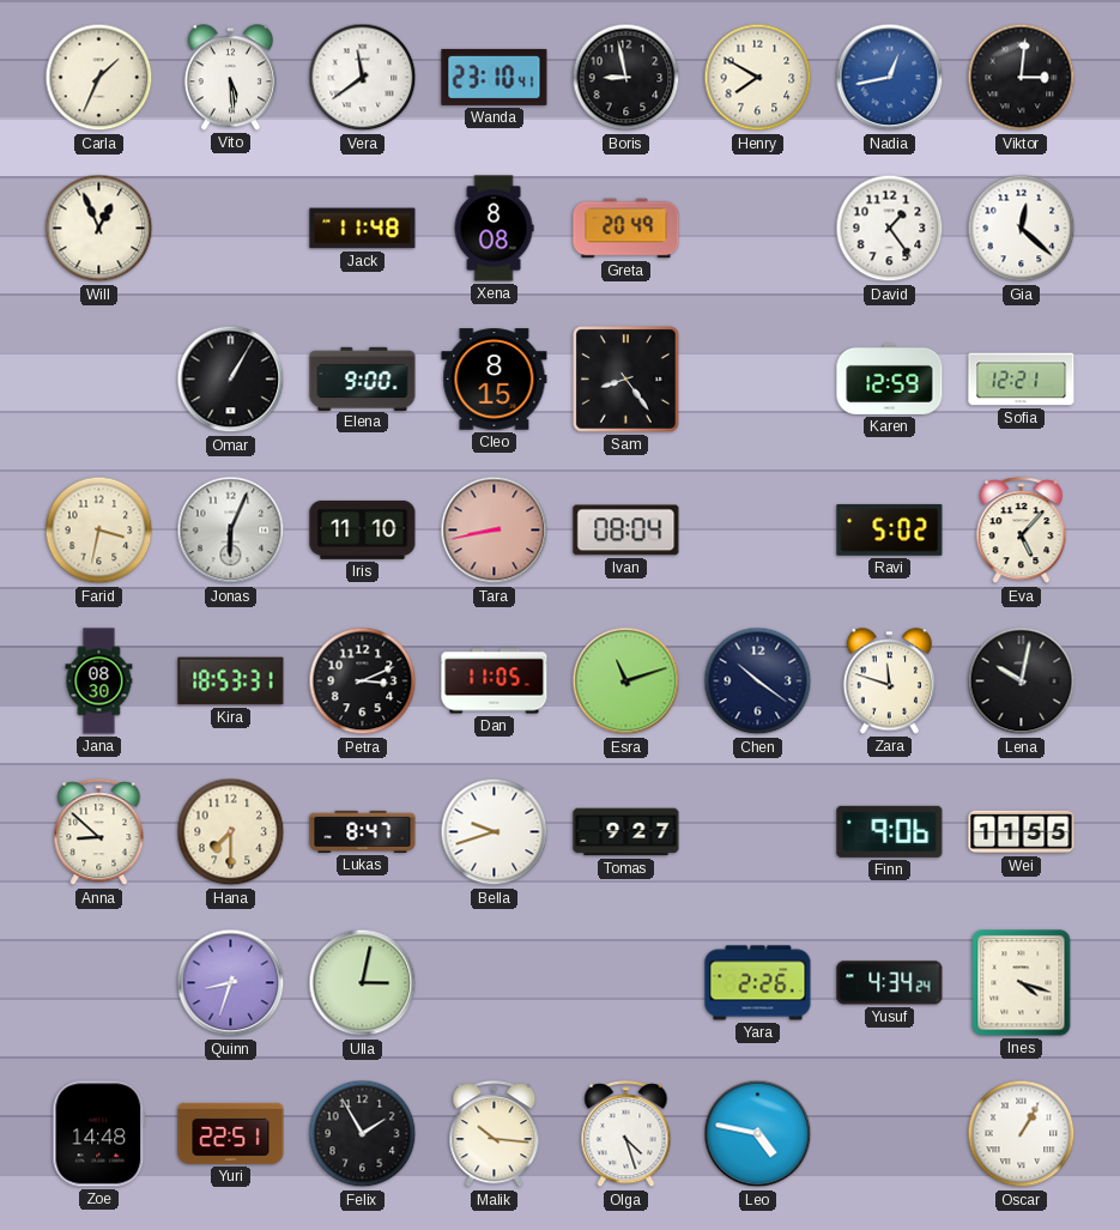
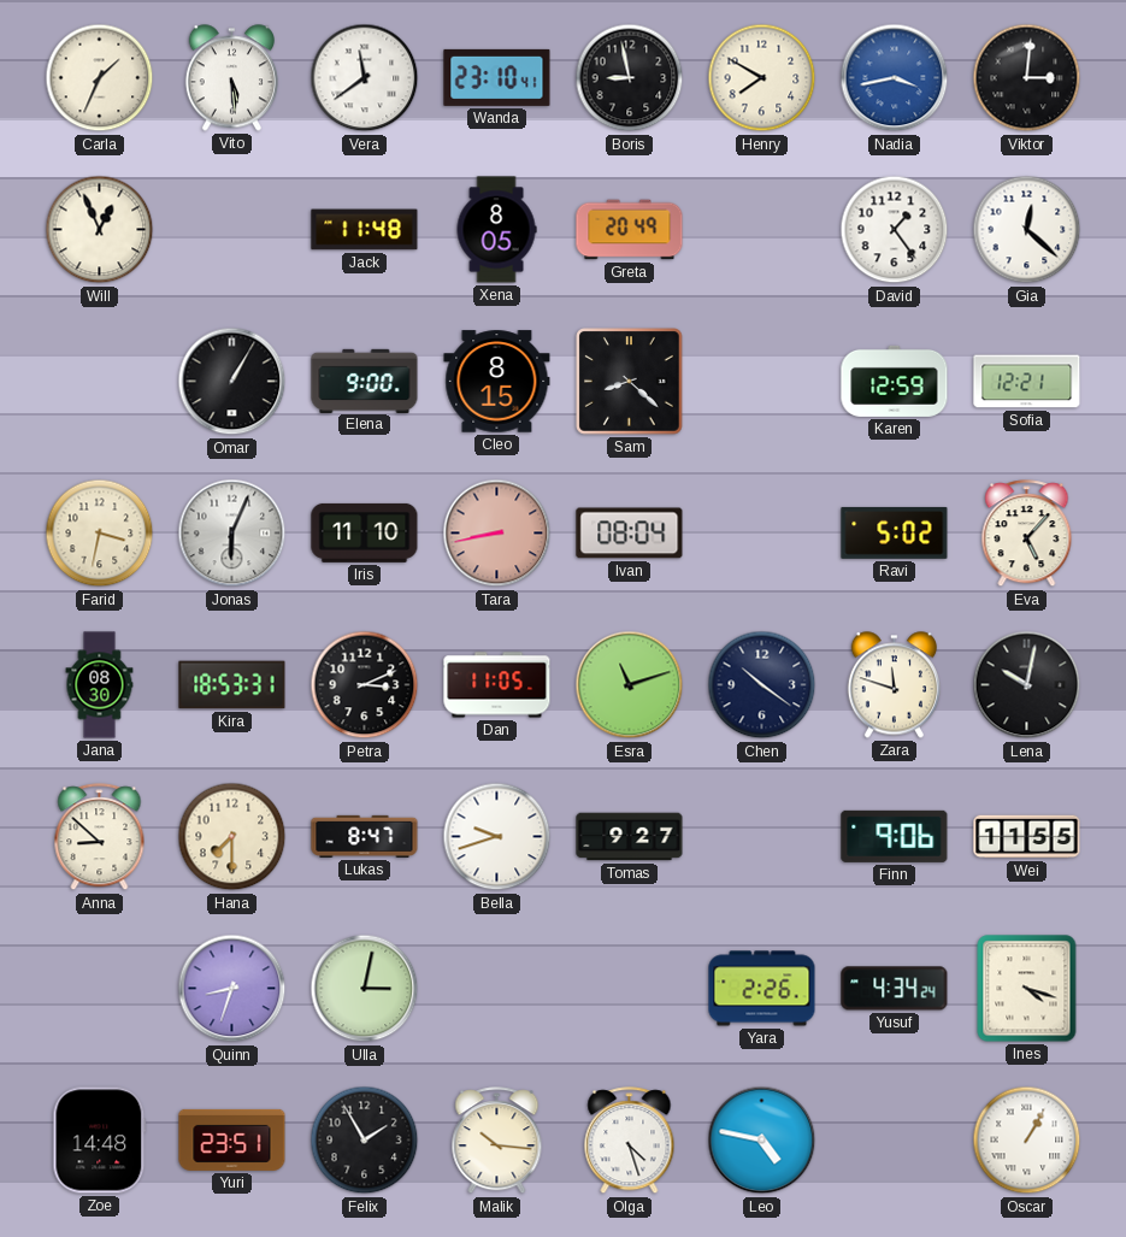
Nadia: 12:43 -> 3:43 (895, 78)
Xena: 8:08 -> 8:05 (496, 230)
Sam: 8:24 -> 8:22 (630, 382)
Yuri: 22:51 -> 23:51 (232, 1139)
